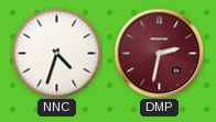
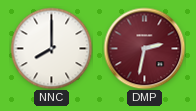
NNC: 4:33 -> 8:00 (51, 48)
